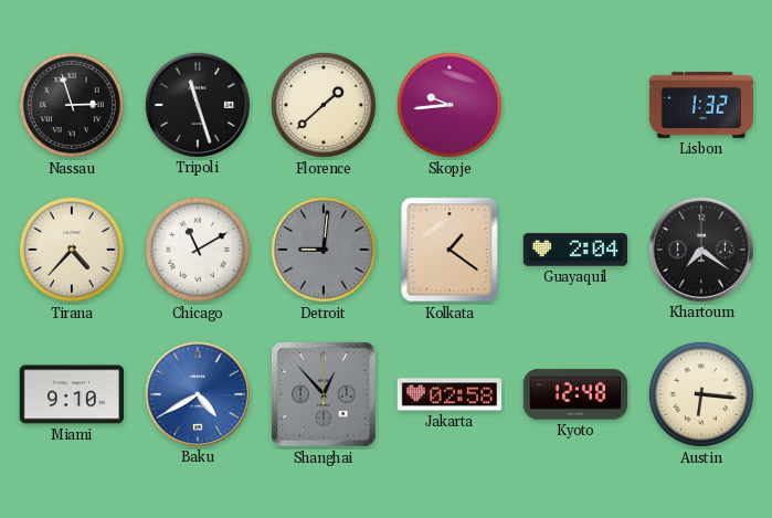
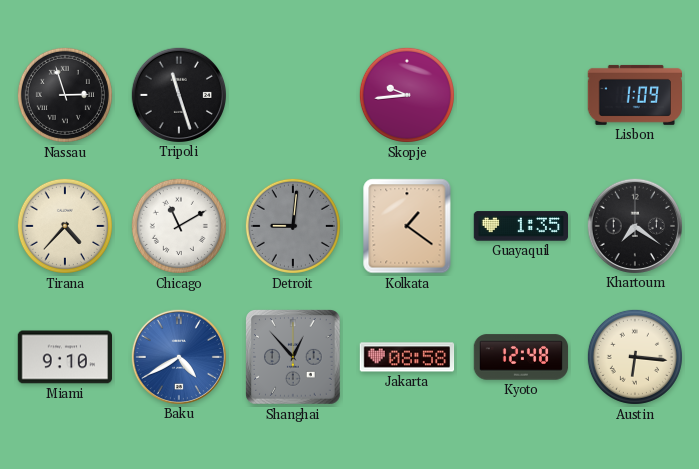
Florence: 1:38 -> none (324, 105)
Lisbon: 1:32 -> 1:09 (634, 95)
Guayaquil: 2:04 -> 1:35 (520, 226)
Jakarta: 02:58 -> 08:58 (407, 357)
